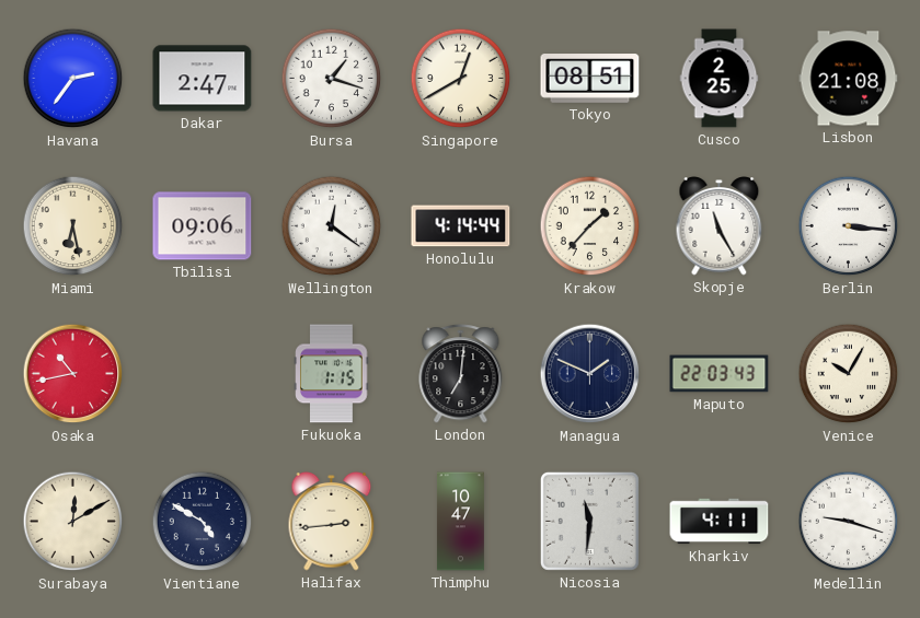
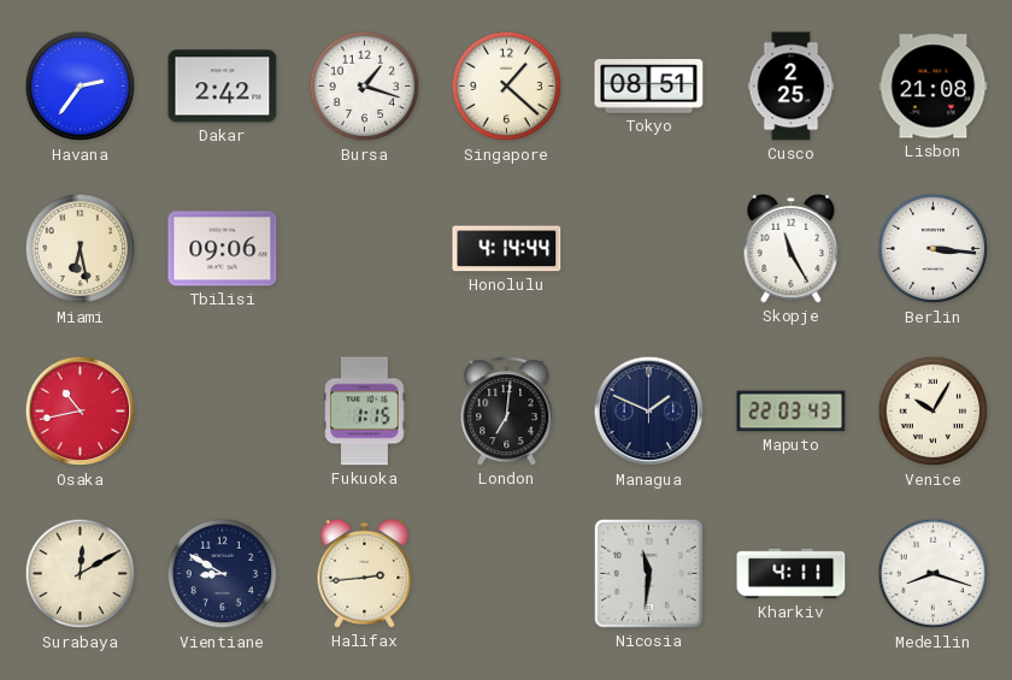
Dakar: 2:47 -> 2:42 (223, 87)
Singapore: 12:40 -> 1:22 (507, 87)
Wellington: 12:21 -> none (332, 226)
Krakow: 1:37 -> none (590, 226)
Vientiane: 4:50 -> 8:50 (223, 574)
Thimphu: 10:47 -> none (460, 522)
Medellin: 9:18 -> 8:18 (934, 574)
